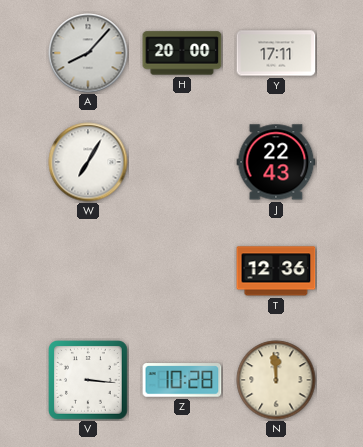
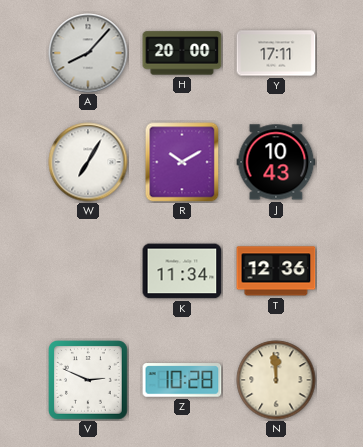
R: none -> 10:10 (182, 162)
J: 22:43 -> 10:43 (276, 162)
K: none -> 11:34 (182, 271)
V: 3:16 -> 2:49 (89, 381)
